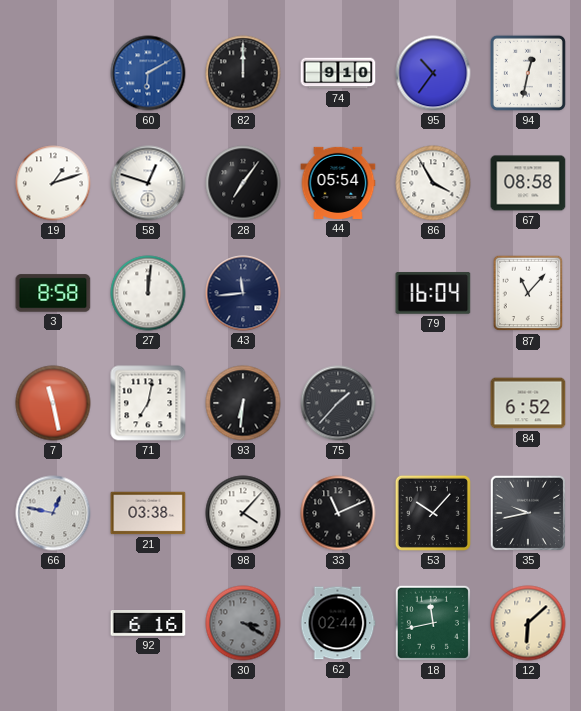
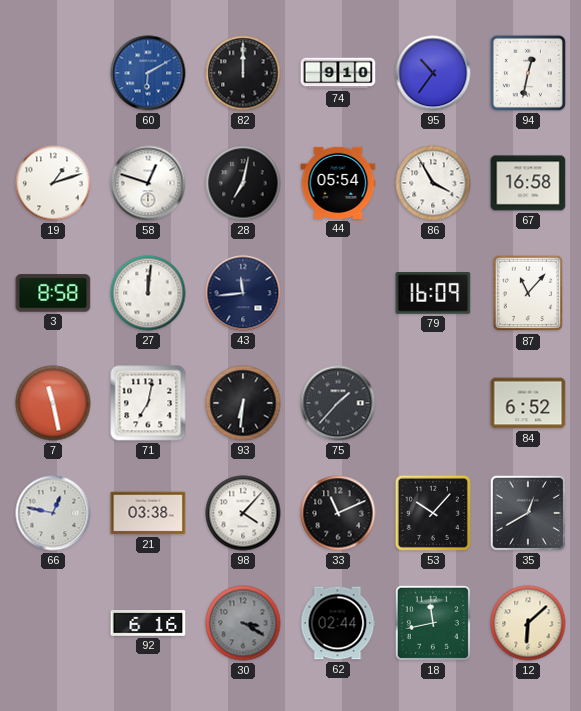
28: 7:06 -> 7:02 (243, 183)
67: 08:58 -> 16:58 (528, 183)
79: 16:04 -> 16:09 (433, 293)
35: 9:43 -> 12:40 (528, 513)
